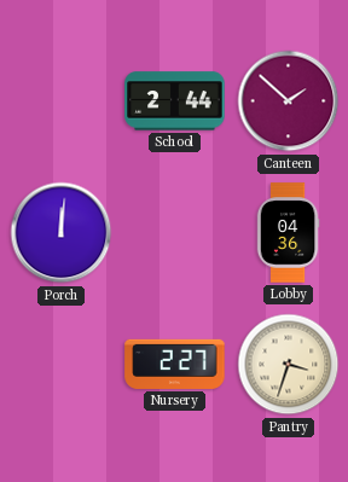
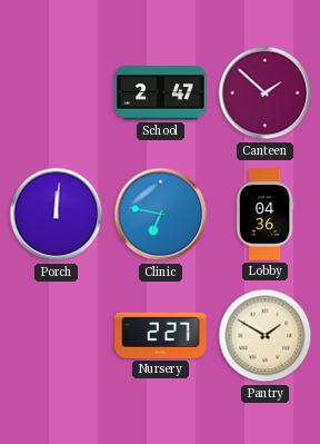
School: 2:44 -> 2:47 (161, 93)
Clinic: none -> 6:47 (161, 215)
Pantry: 3:33 -> 1:50 (266, 336)
